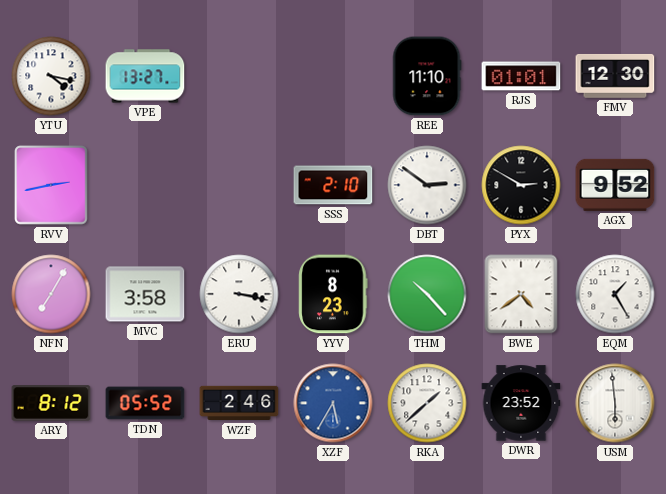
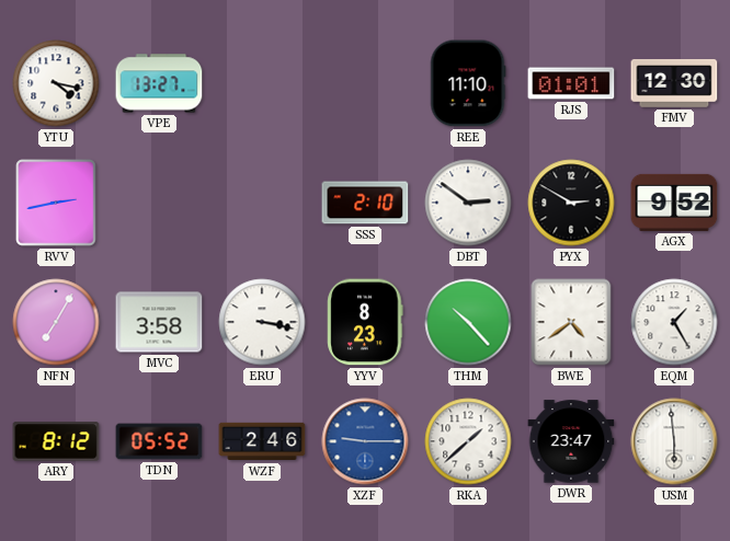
XZF: 5:35 -> 9:15 (365, 441)
DWR: 23:52 -> 23:47 (571, 441)
